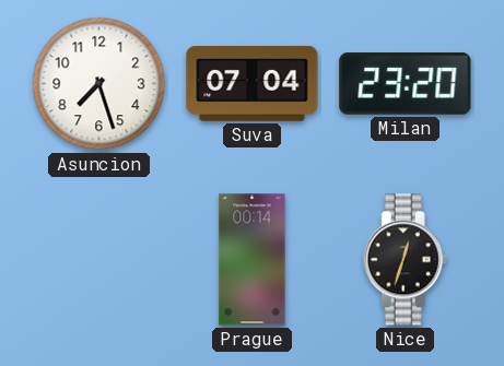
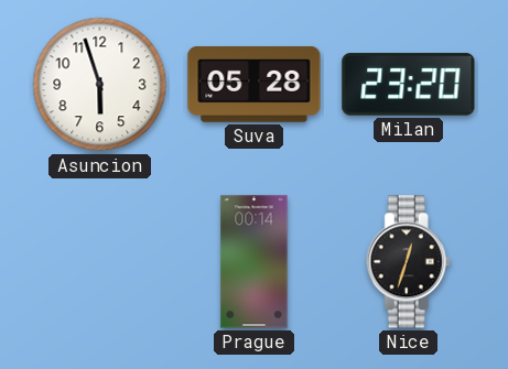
Asuncion: 7:27 -> 5:57 (100, 85)
Suva: 07:04 -> 05:28 (255, 85)
